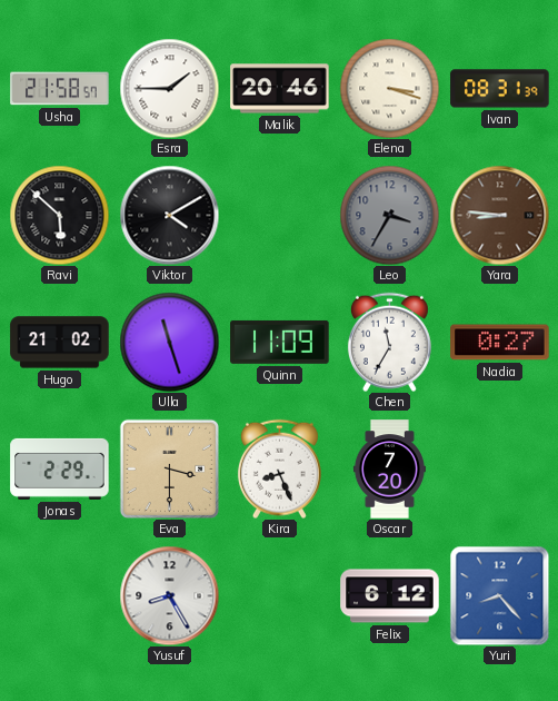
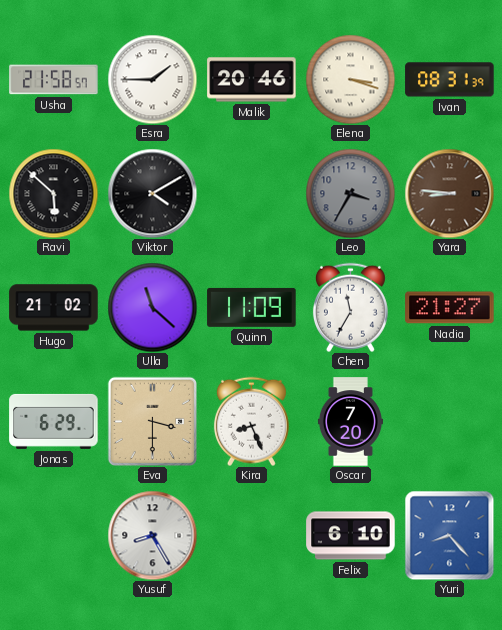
Ulla: 11:27 -> 11:22 (152, 307)
Nadia: 0:27 -> 21:27 (450, 308)
Jonas: 2:29 -> 6:29 (54, 421)
Felix: 6:12 -> 6:10 (351, 536)
